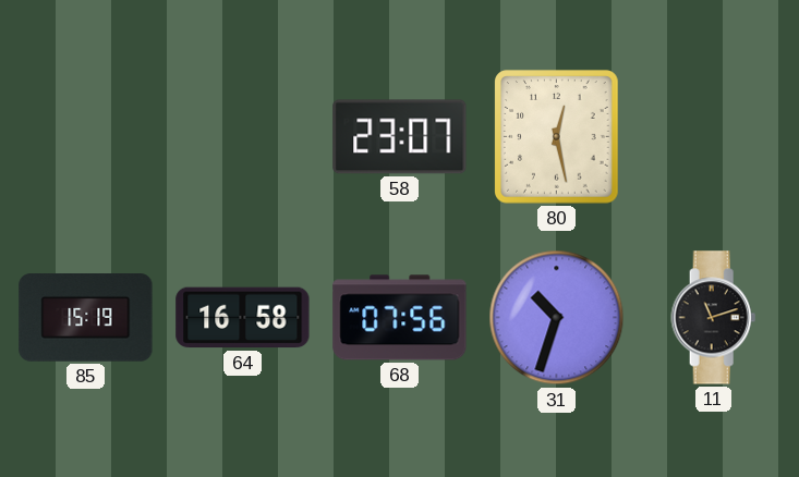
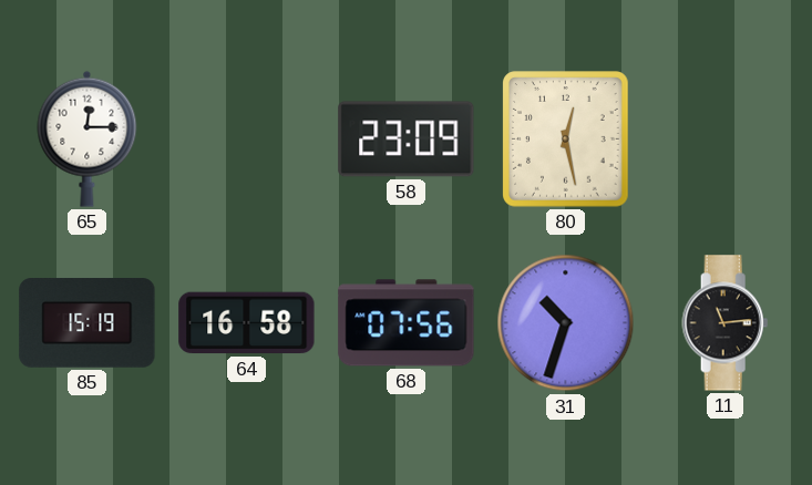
65: none -> 12:15 (88, 138)
58: 23:07 -> 23:09 (407, 140)
11: 11:12 -> 11:14 (726, 323)
